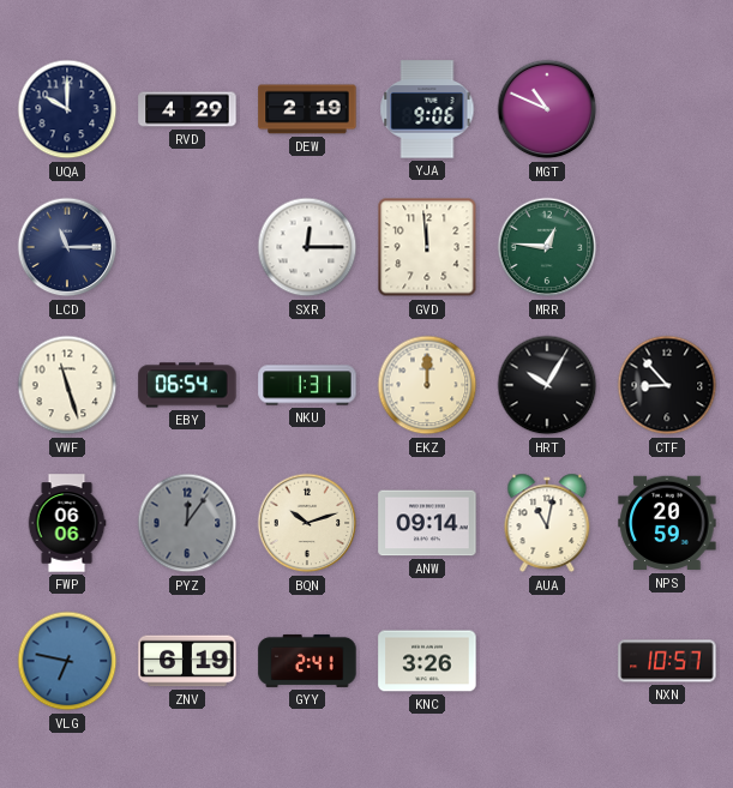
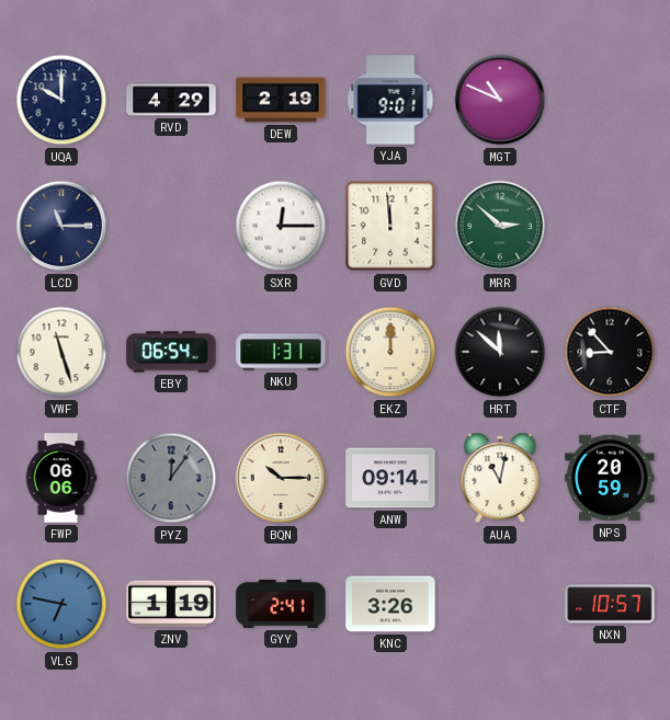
YJA: 9:06 -> 9:01 (390, 100)
MRR: 12:46 -> 2:52 (500, 226)
HRT: 10:05 -> 11:52 (500, 352)
BQN: 10:12 -> 10:15 (281, 478)
ZNV: 6:19 -> 1:19 (171, 604)
